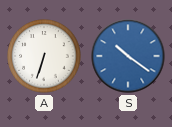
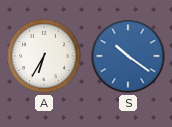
A: 6:33 -> 6:35 (44, 56)
